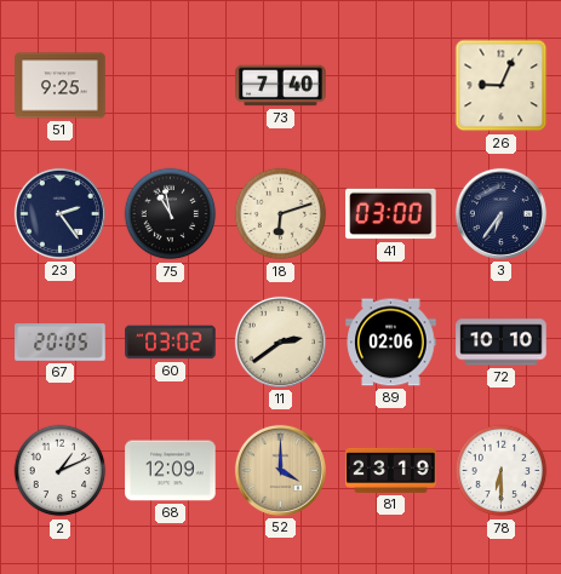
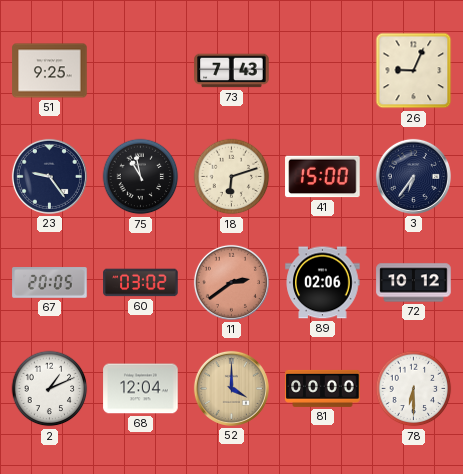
73: 7:40 -> 7:43 (232, 71)
23: 2:24 -> 9:24 (49, 176)
41: 03:00 -> 15:00 (323, 177)
11 dial: cream -> salmon (231, 282)
72: 10:10 -> 10:12 (414, 283)
68: 12:09 -> 12:04 (141, 389)
81: 23:19 -> 00:00 (323, 388)
